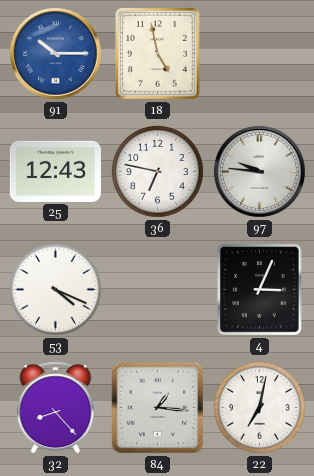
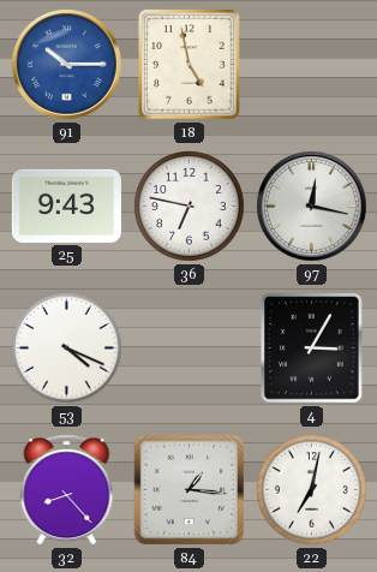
25: 12:43 -> 9:43 (66, 205)
97: 9:46 -> 12:17 (312, 207)
4: 3:04 -> 3:05 (312, 348)
